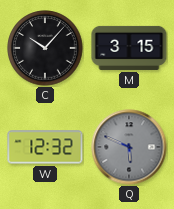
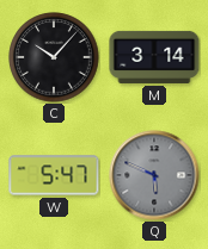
M: 3:15 -> 3:14 (154, 57)
W: 12:32 -> 5:47 (54, 175)
